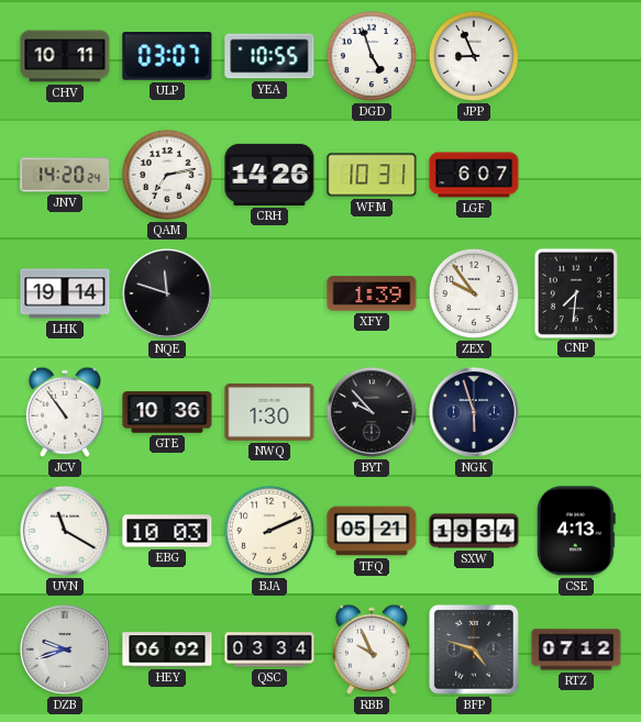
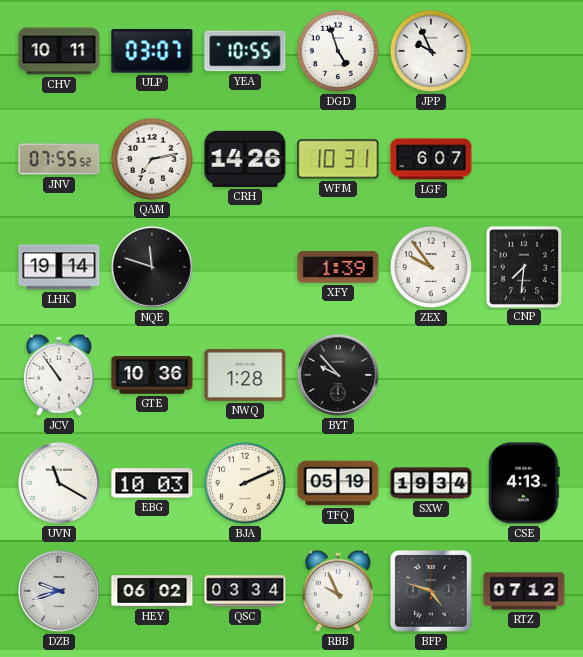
JPP: 8:56 -> 9:56 (431, 51)
JNV: 14:20 -> 07:55 (59, 159)
NWQ: 1:30 -> 1:28 (245, 375)
NGK: 5:57 -> none (474, 412)
TFQ: 05:21 -> 05:19 (338, 483)
